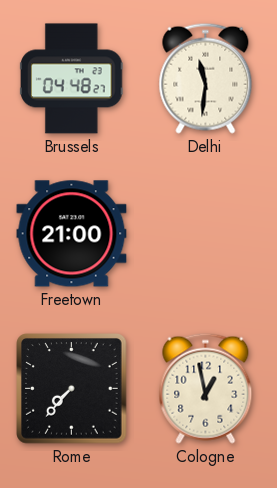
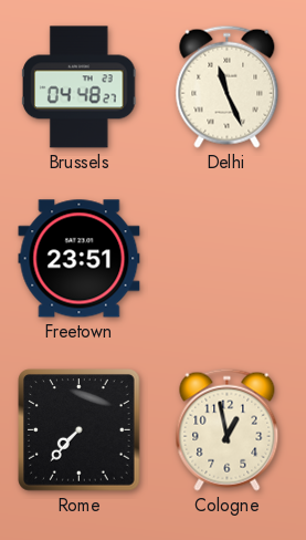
Delhi: 11:31 -> 11:26 (228, 86)
Freetown: 21:00 -> 23:51 (80, 259)
